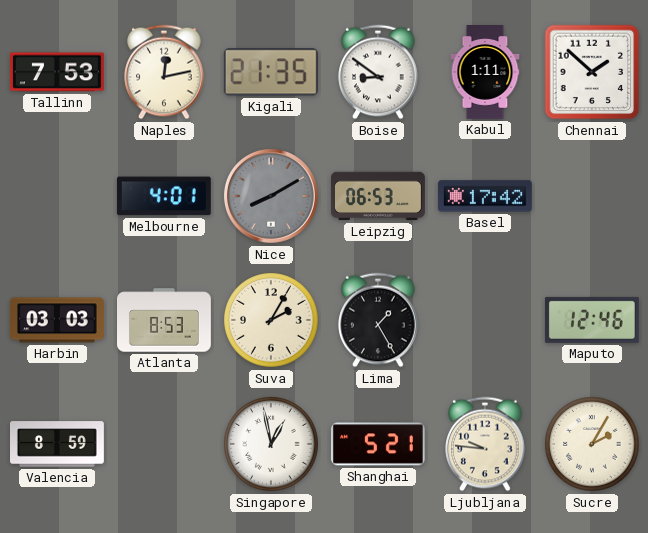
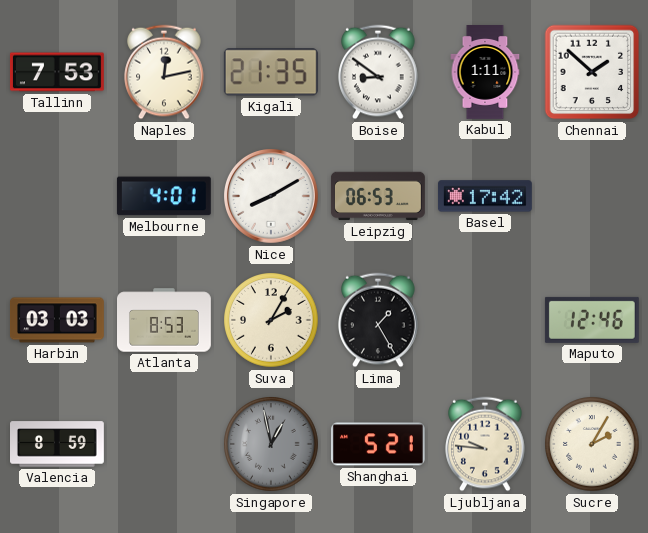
Nice dial: grey -> white (272, 197)
Singapore dial: white -> grey (271, 444)
